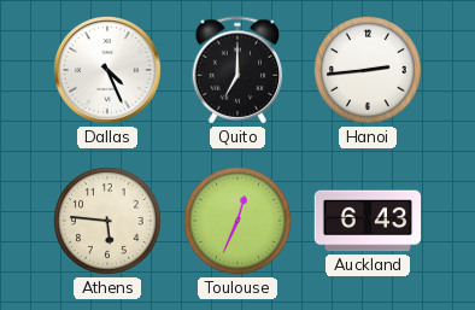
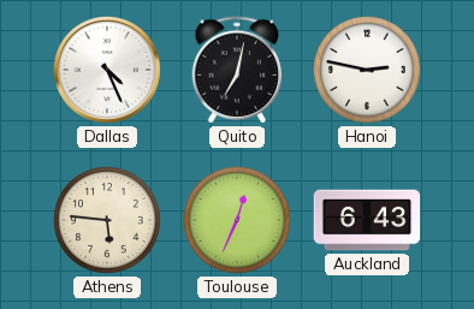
Quito: 7:00 -> 7:02 (237, 70)
Hanoi: 2:44 -> 2:47 (368, 71)
